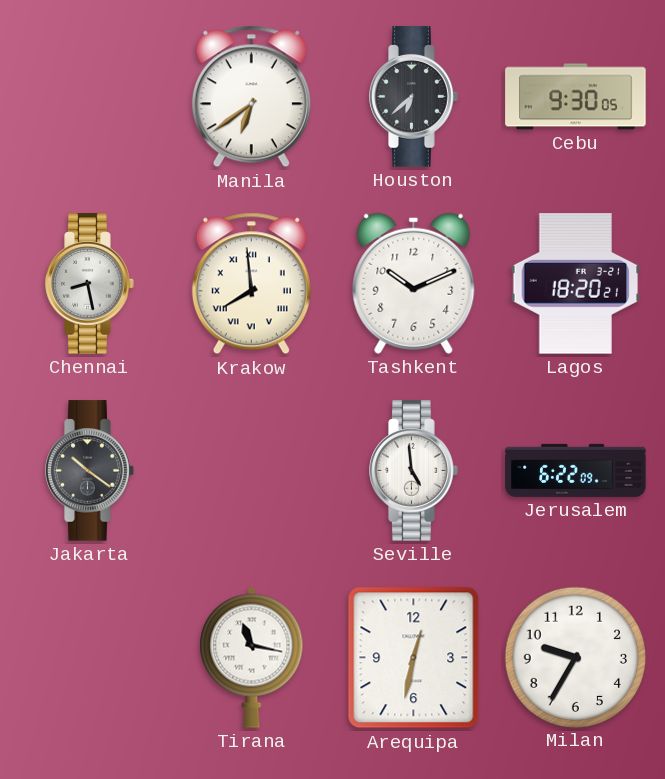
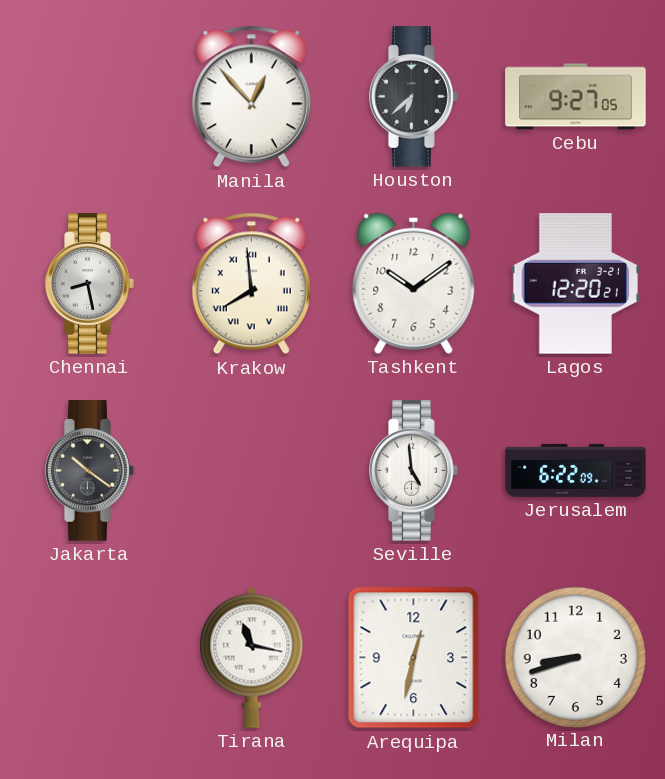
Manila: 6:39 -> 12:53 (251, 97)
Cebu: 9:30 -> 9:27 (576, 97)
Tashkent: 10:11 -> 10:09 (414, 283)
Lagos: 18:20 -> 12:20 (576, 284)
Milan: 9:35 -> 8:42 (575, 657)
